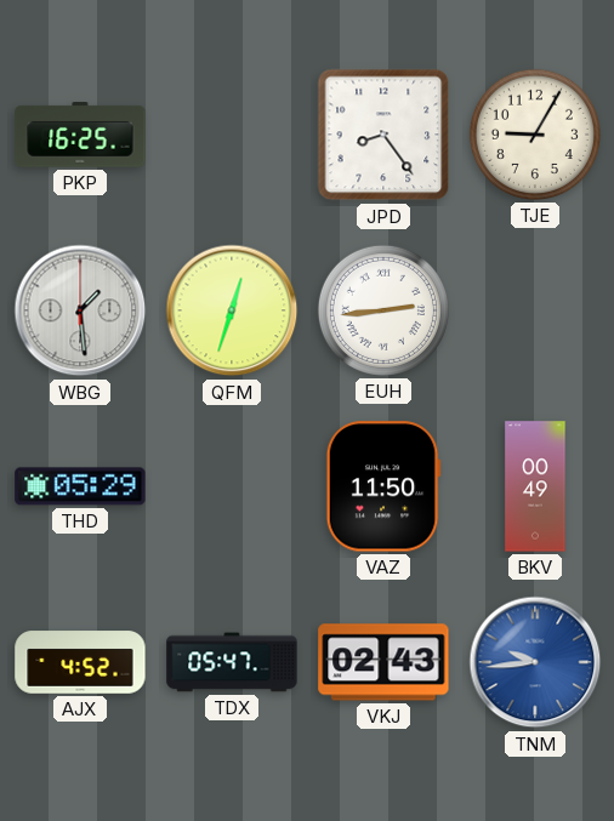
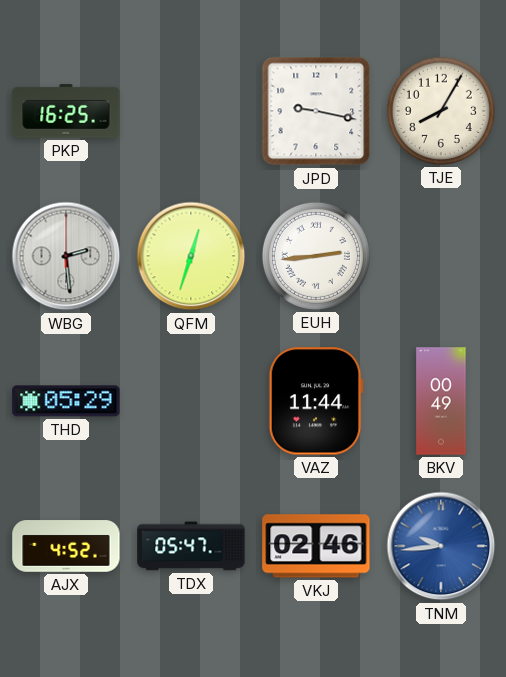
JPD: 8:24 -> 9:17 (316, 111)
TJE: 9:05 -> 8:05 (441, 111)
WBG: 1:29 -> 2:29 (66, 256)
VAZ: 11:50 -> 11:44 (316, 401)
VKJ: 02:43 -> 02:46 (316, 546)
